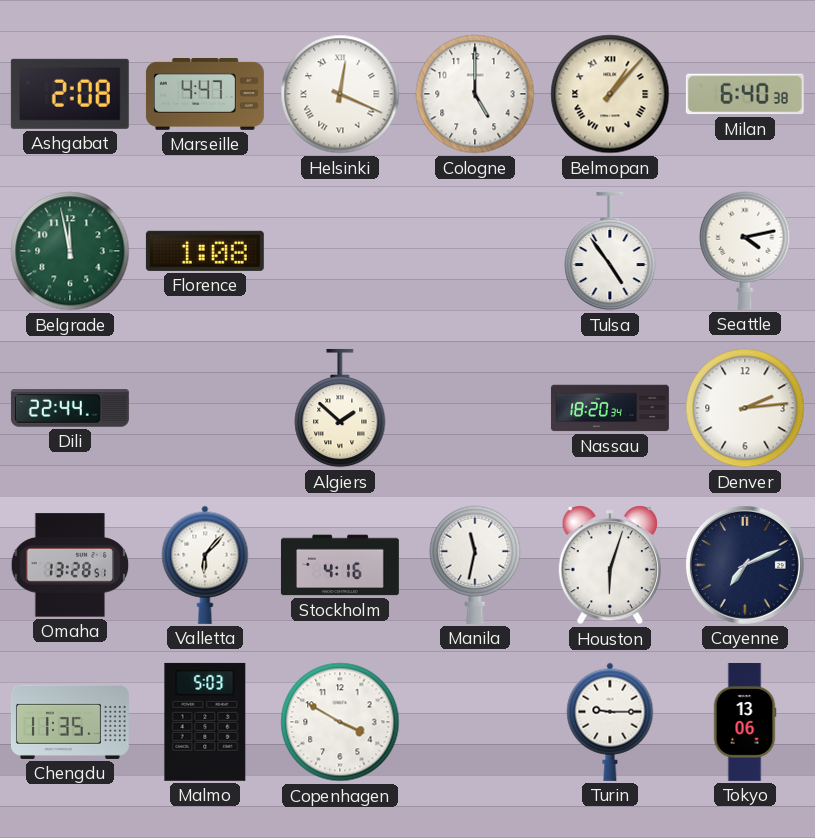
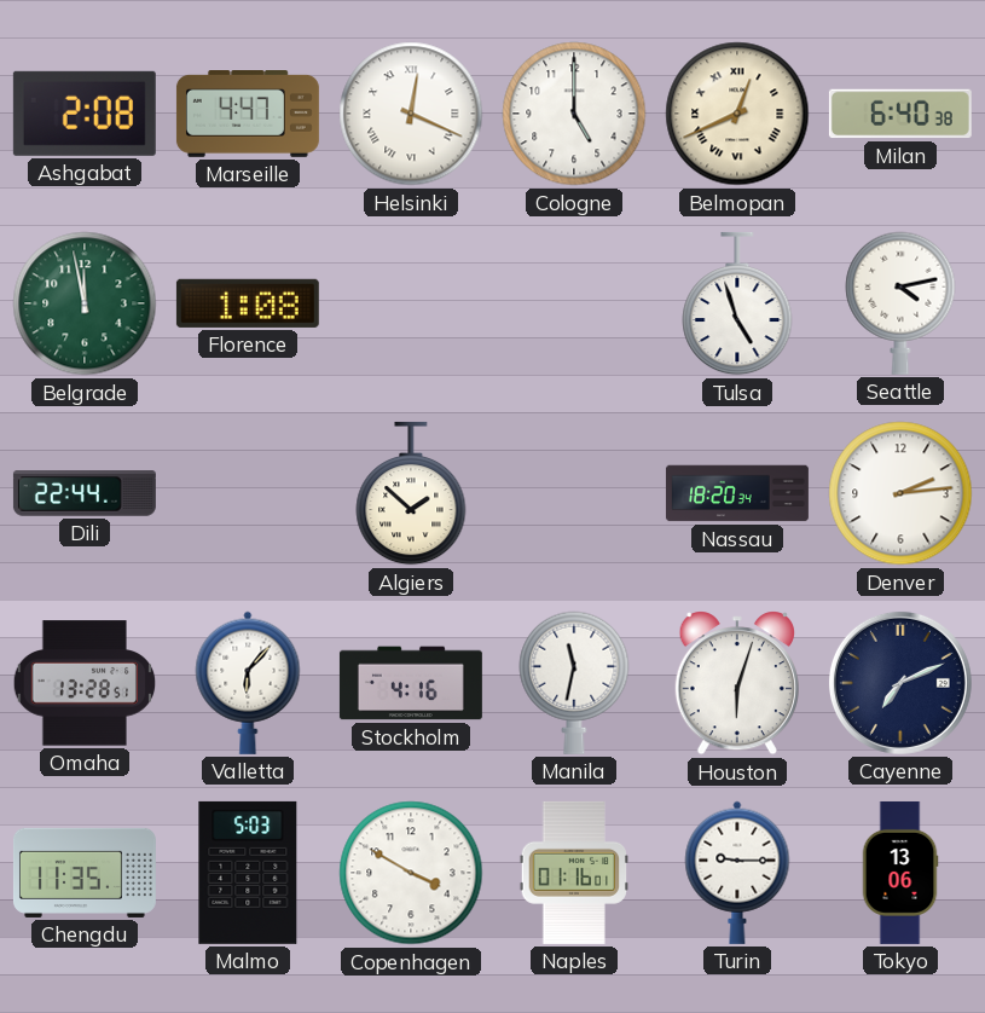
Belmopan: 1:07 -> 12:41 (737, 114)
Tulsa: 4:54 -> 4:57 (737, 303)
Naples: none -> 01:16 (574, 873)
